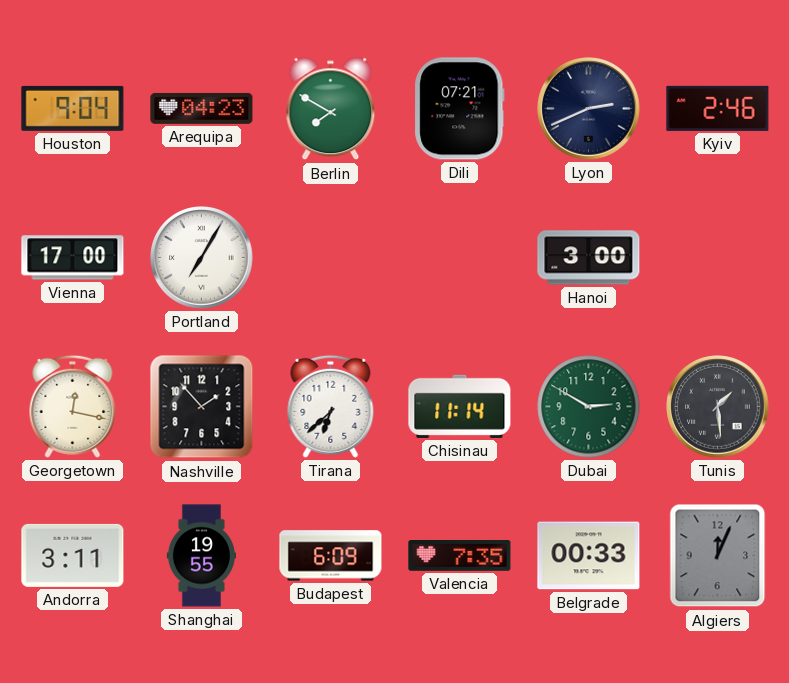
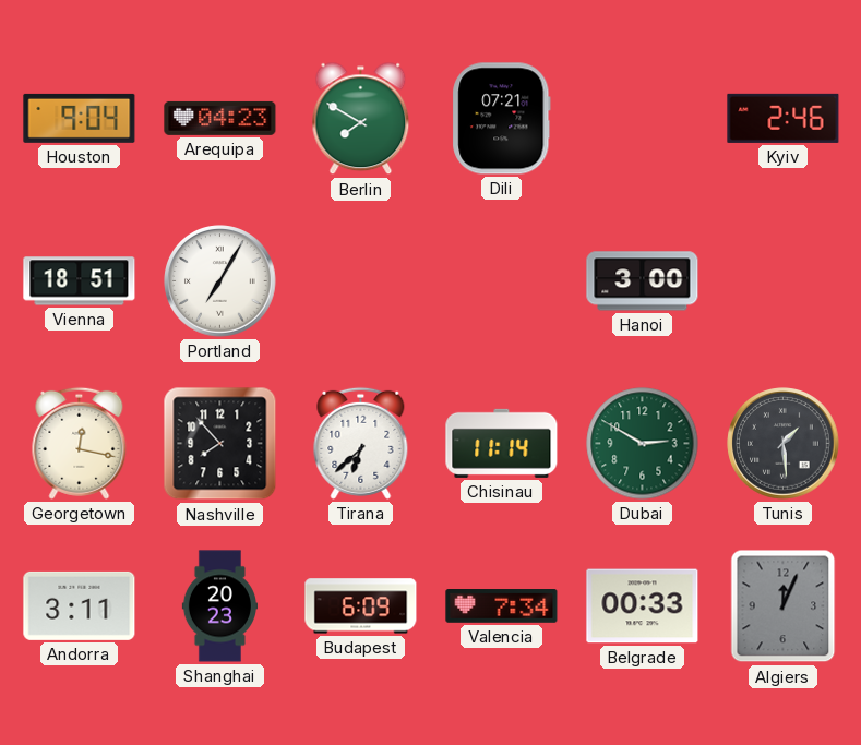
Lyon: 2:41 -> none (589, 109)
Vienna: 17:00 -> 18:51 (80, 281)
Nashville: 1:53 -> 7:53 (220, 444)
Shanghai: 19:55 -> 20:23 (219, 606)
Valencia: 7:35 -> 7:34 (502, 606)
